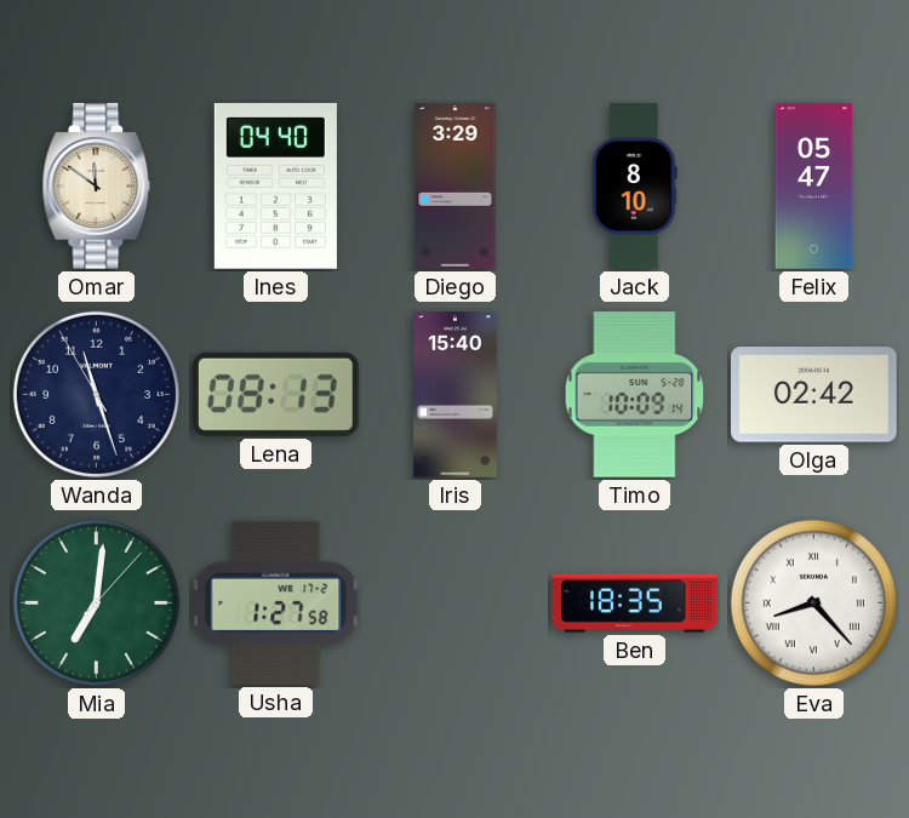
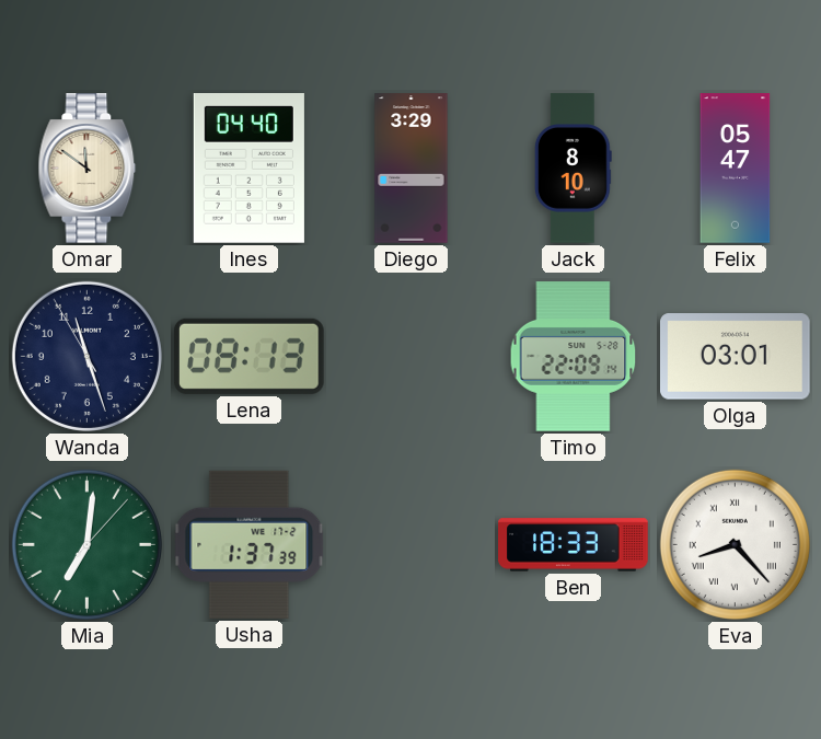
Iris: 15:40 -> none (456, 395)
Timo: 10:09 -> 22:09 (574, 357)
Olga: 02:42 -> 03:01 (736, 357)
Usha: 1:27 -> 1:37 (250, 544)
Ben: 18:35 -> 18:33 (574, 545)
